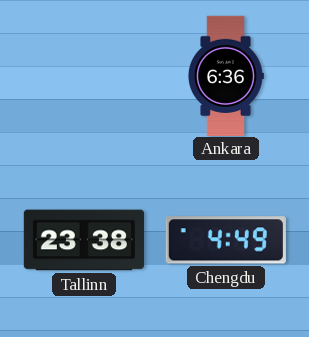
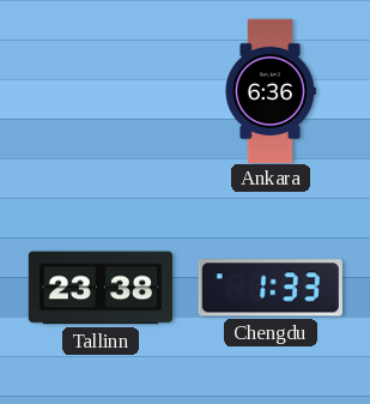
Chengdu: 4:49 -> 1:33 (271, 288)
